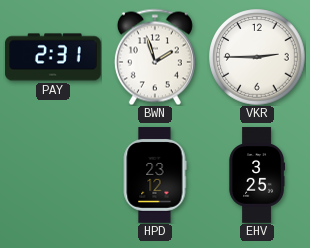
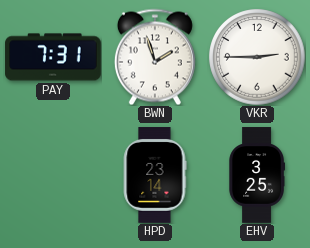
PAY: 2:31 -> 7:31 (53, 57)
HPD: 23:12 -> 23:14 (155, 175)
